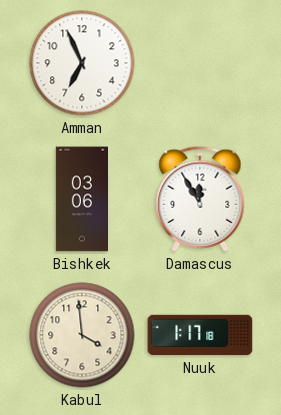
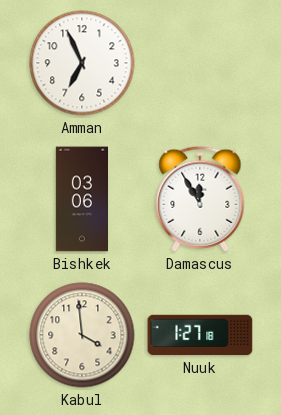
Nuuk: 1:17 -> 1:27 (200, 335)
